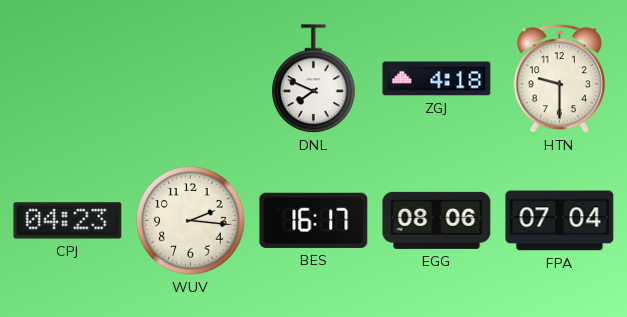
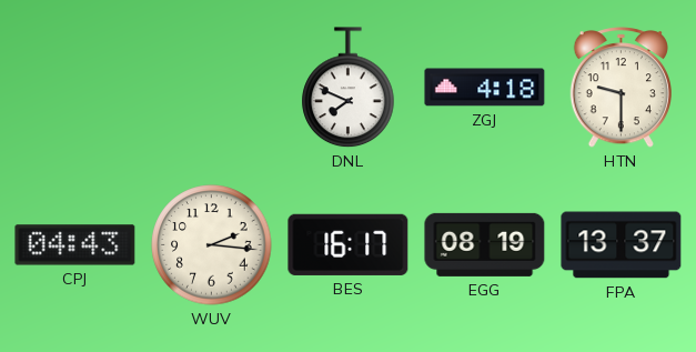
CPJ: 04:23 -> 04:43 (75, 245)
EGG: 08:06 -> 08:19 (485, 244)
FPA: 07:04 -> 13:37 (622, 245)
